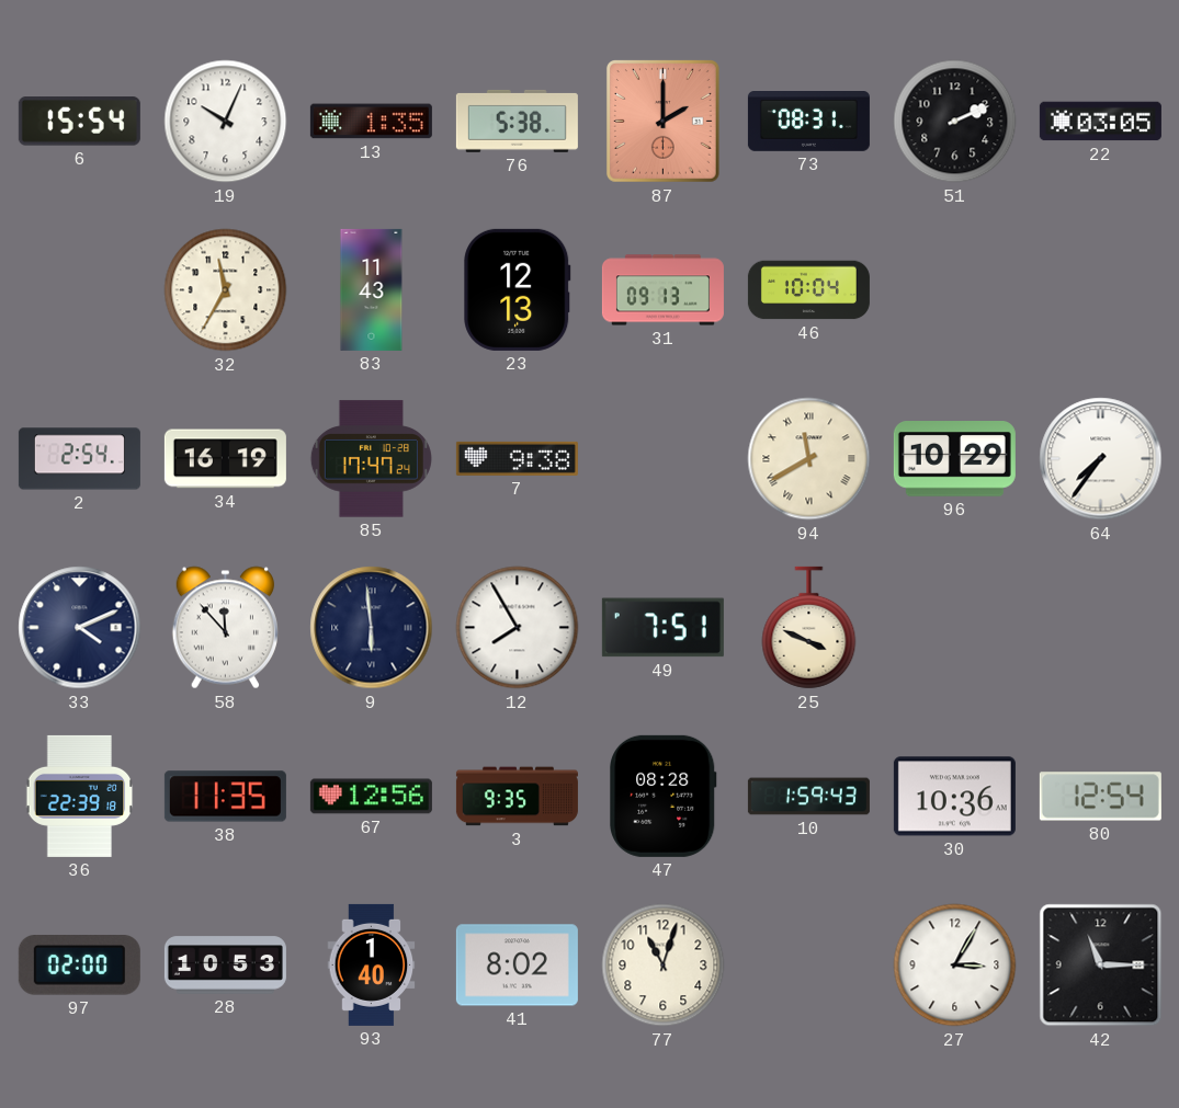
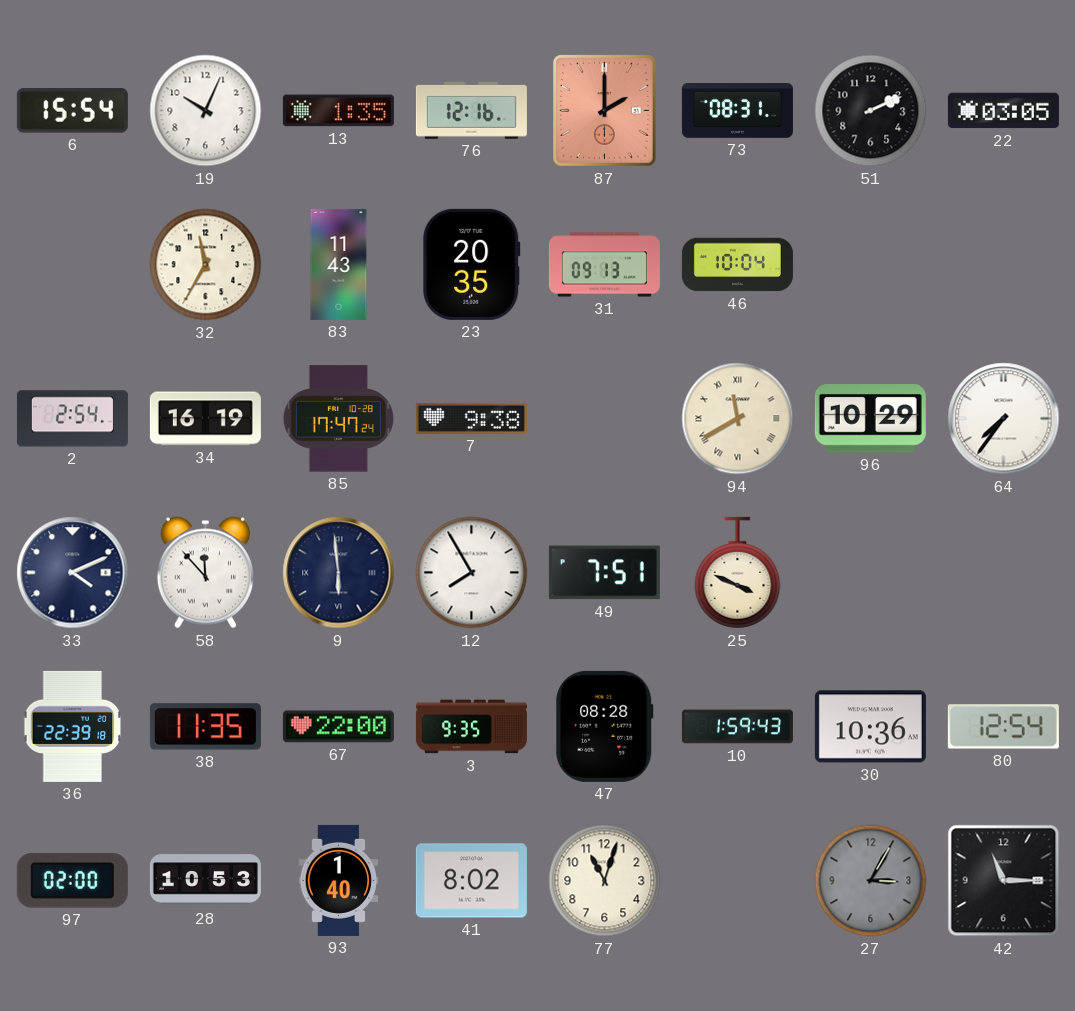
76: 5:38 -> 12:16 (471, 110)
23: 12:13 -> 20:35 (472, 264)
67: 12:56 -> 22:00 (338, 727)
27 dial: white -> grey (871, 881)
